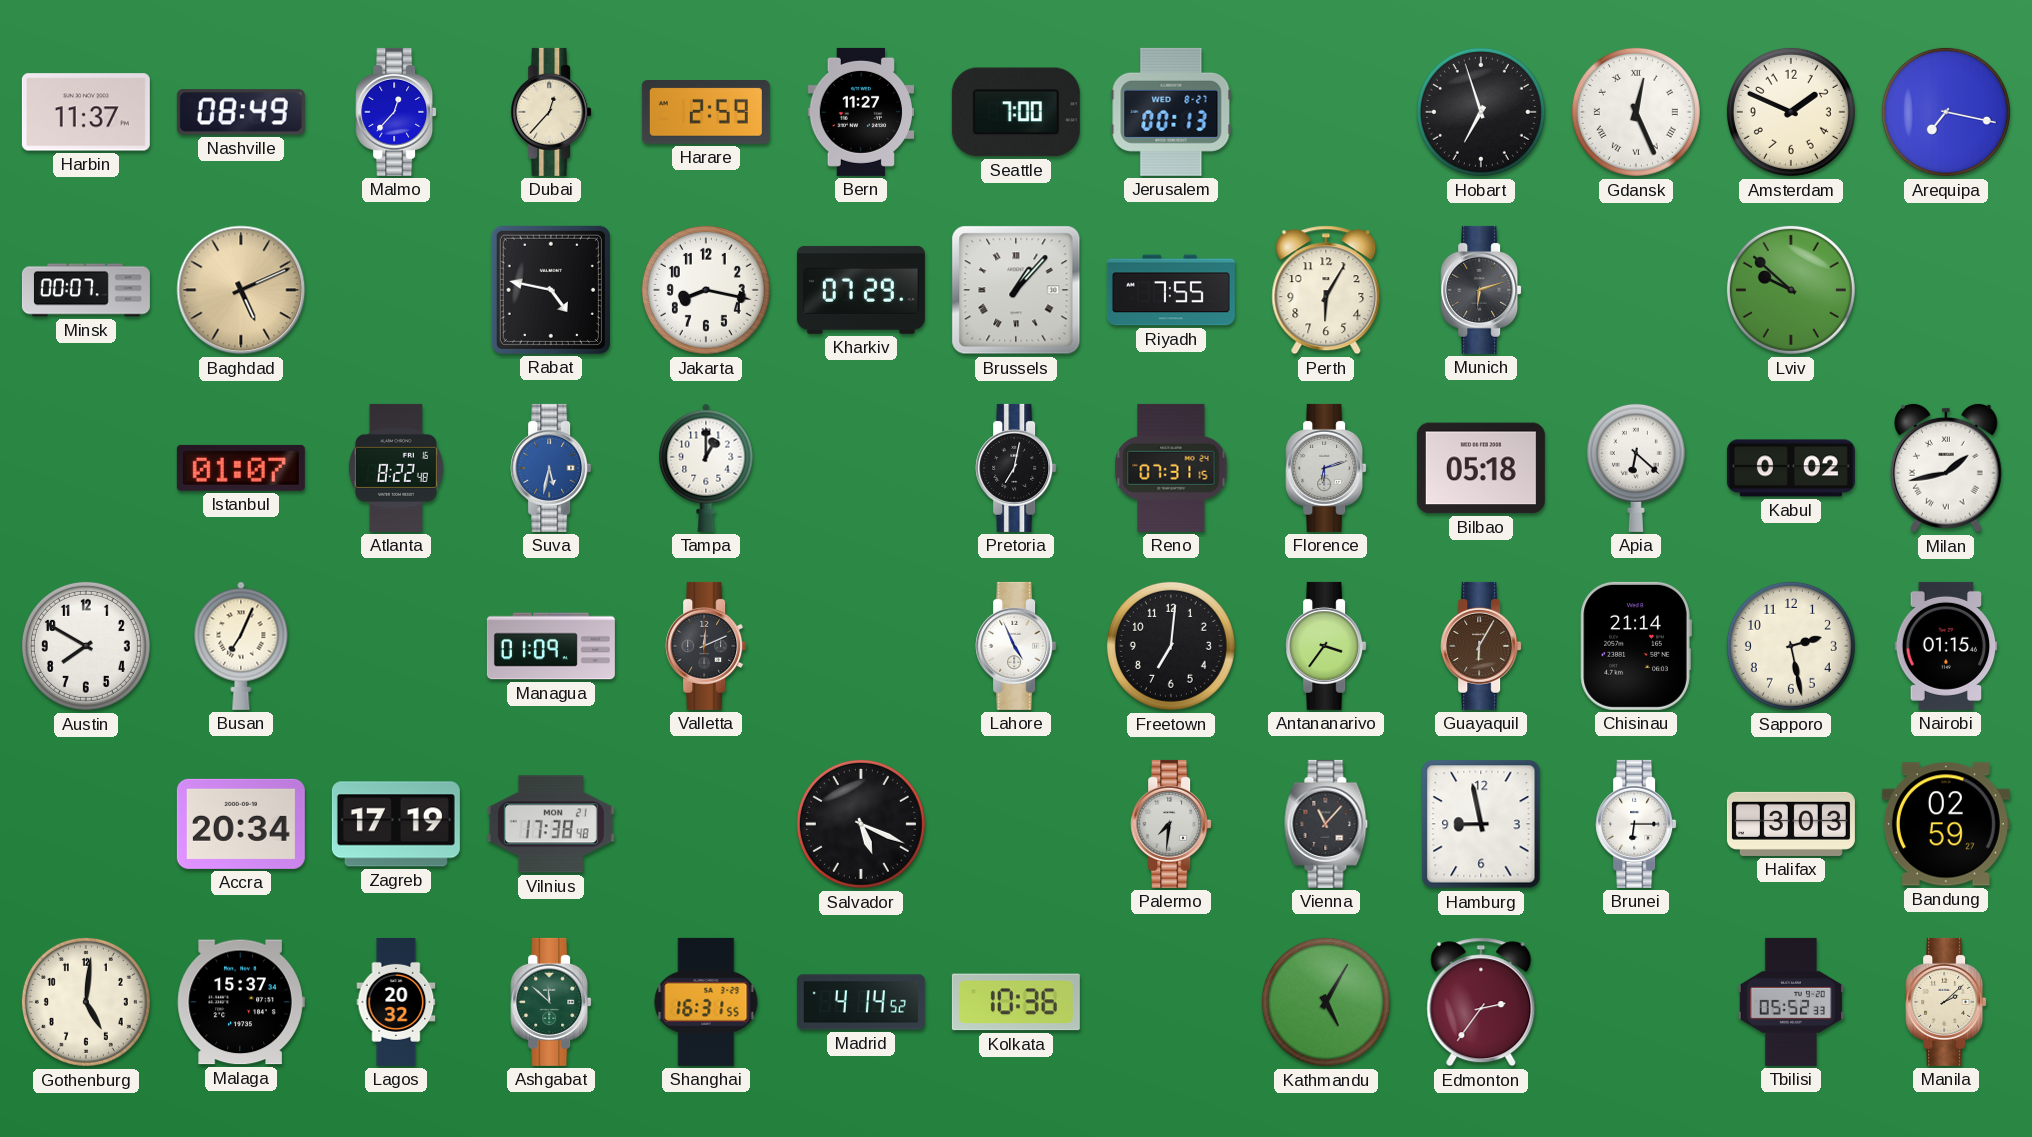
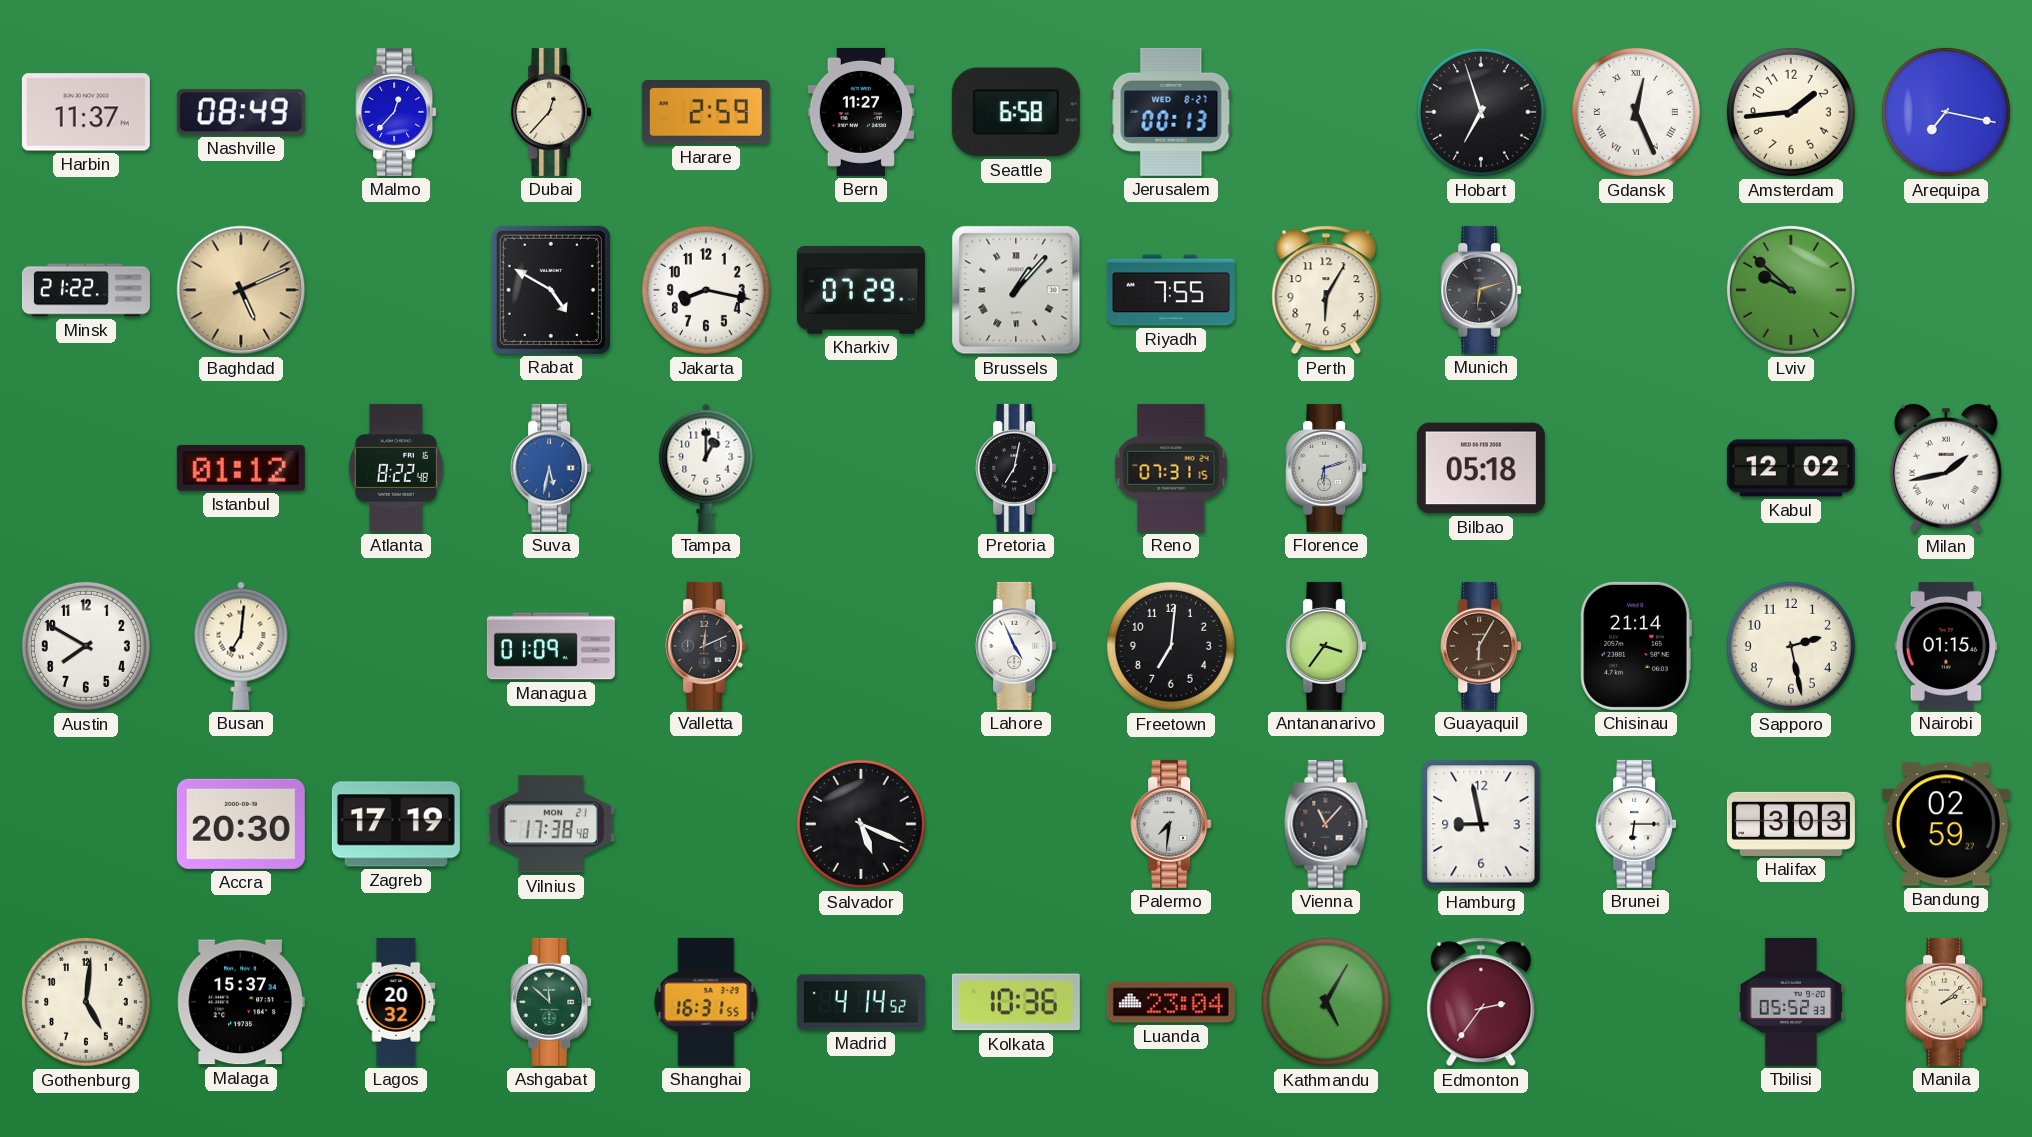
Seattle: 7:00 -> 6:58 (1016, 112)
Amsterdam: 1:49 -> 1:44 (1791, 112)
Minsk: 00:07 -> 21:22 (86, 290)
Rabat: 4:47 -> 4:50 (551, 290)
Istanbul: 01:07 -> 01:12 (241, 468)
Apia: 6:22 -> none (1636, 467)
Kabul: 0:02 -> 12:02 (1791, 468)
Busan: 7:04 -> 7:01 (241, 646)
Accra: 20:34 -> 20:30 (241, 824)
Luanda: none -> 23:04 (1171, 1002)
